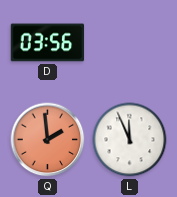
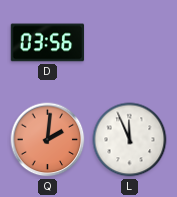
Q: 1:59 -> 2:01 (48, 140)
